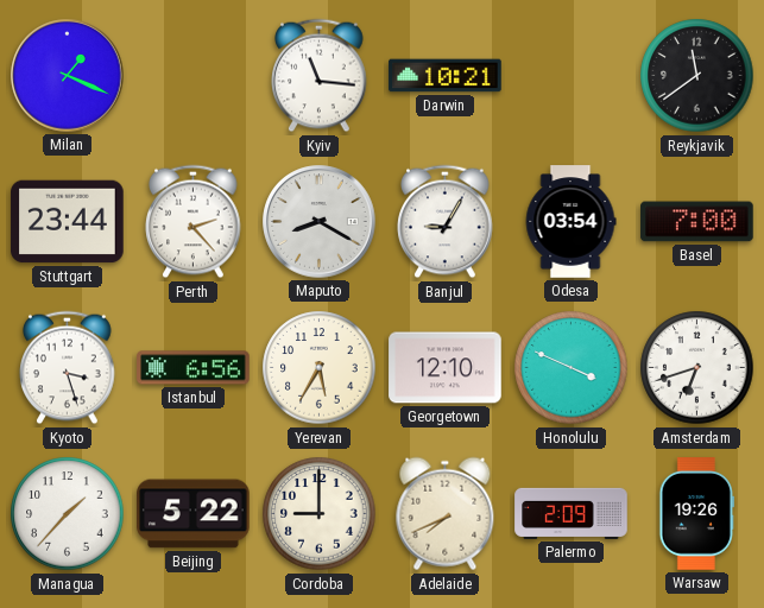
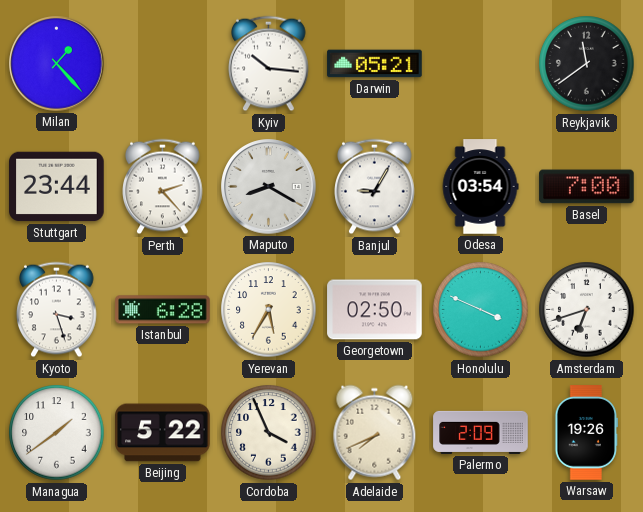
Milan: 1:19 -> 1:23 (57, 64)
Kyiv: 11:16 -> 10:16 (269, 64)
Darwin: 10:21 -> 05:21 (375, 64)
Istanbul: 6:56 -> 6:28 (163, 310)
Georgetown: 12:10 -> 02:50 (375, 310)
Managua: 1:37 -> 1:39 (57, 433)
Cordoba: 9:00 -> 3:56 (269, 433)
